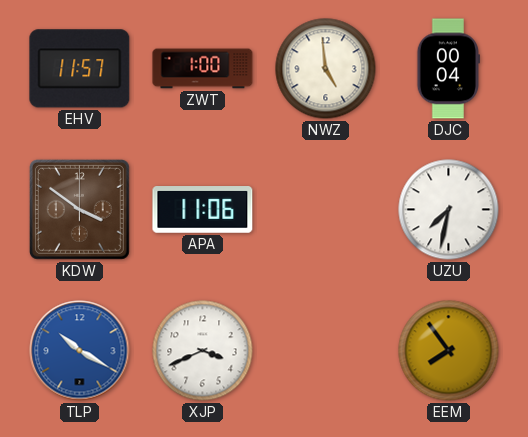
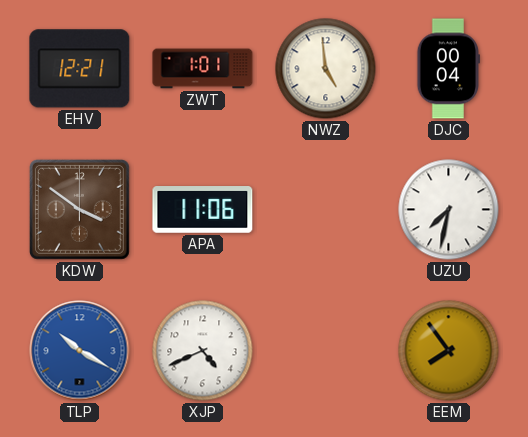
EHV: 11:57 -> 12:21 (80, 69)
ZWT: 1:00 -> 1:01 (203, 69)
XJP: 3:41 -> 4:41 (203, 351)
